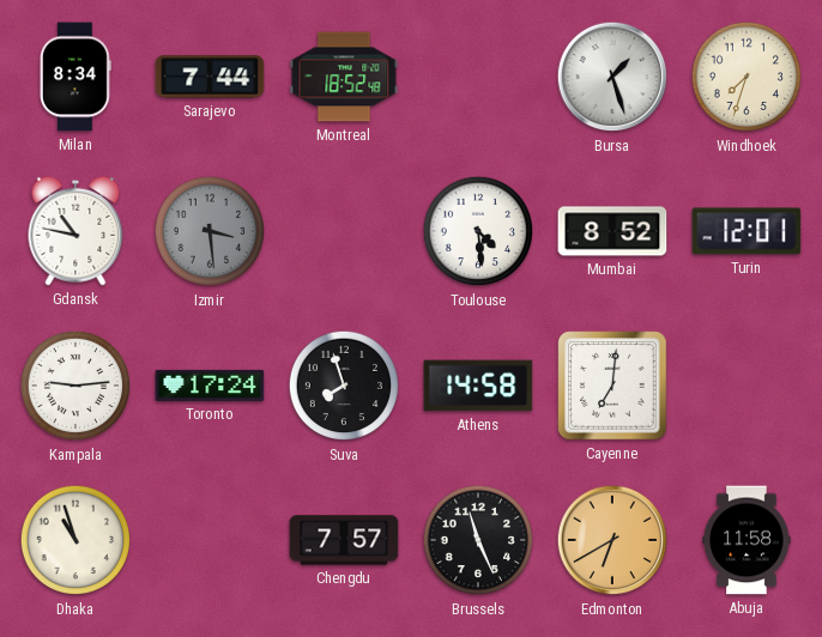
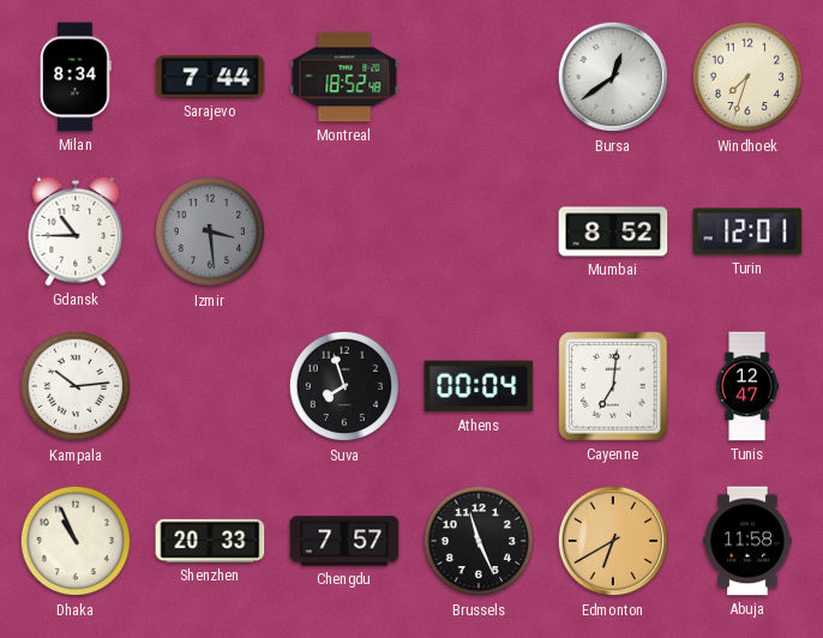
Bursa: 1:27 -> 12:39 (613, 77)
Gdansk: 10:47 -> 10:45 (76, 231)
Toulouse: 4:29 -> none (477, 231)
Kampala: 9:14 -> 10:14 (74, 386)
Toronto: 17:24 -> none (210, 386)
Athens: 14:58 -> 00:04 (479, 386)
Tunis: none -> 12:47 (747, 386)
Dhaka: 10:57 -> 10:56 (74, 541)
Shenzhen: none -> 20:33 (210, 541)
